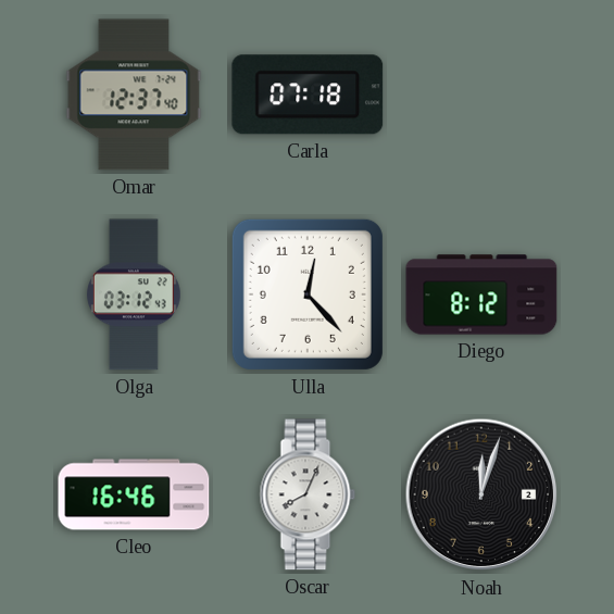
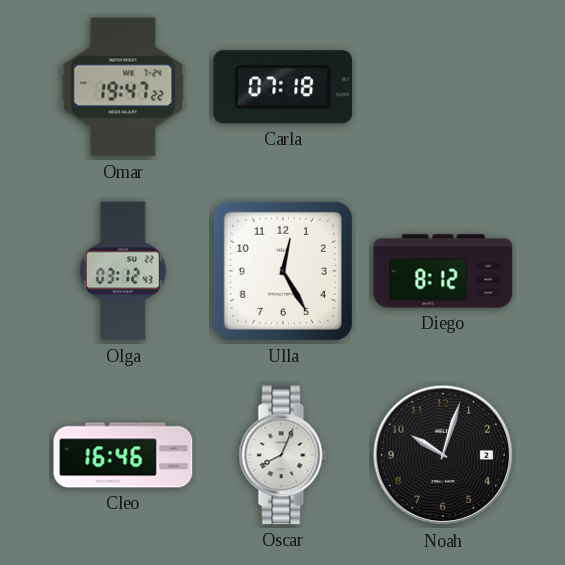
Omar: 12:37 -> 19:47 (123, 87)
Ulla: 12:23 -> 12:25 (283, 271)
Noah: 12:03 -> 10:03 (443, 455)
